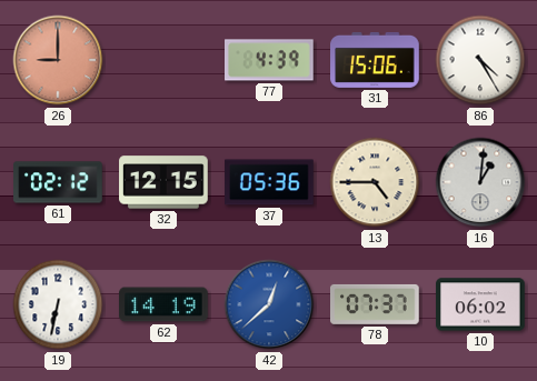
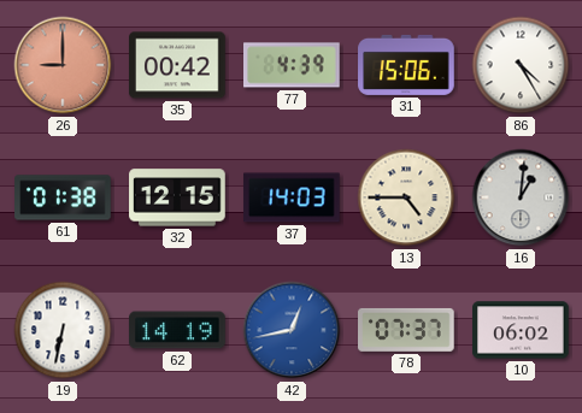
35: none -> 00:42 (177, 65)
61: 02:12 -> 01:38 (63, 197)
37: 05:36 -> 14:03 (292, 197)
42: 12:38 -> 12:43 (292, 330)
